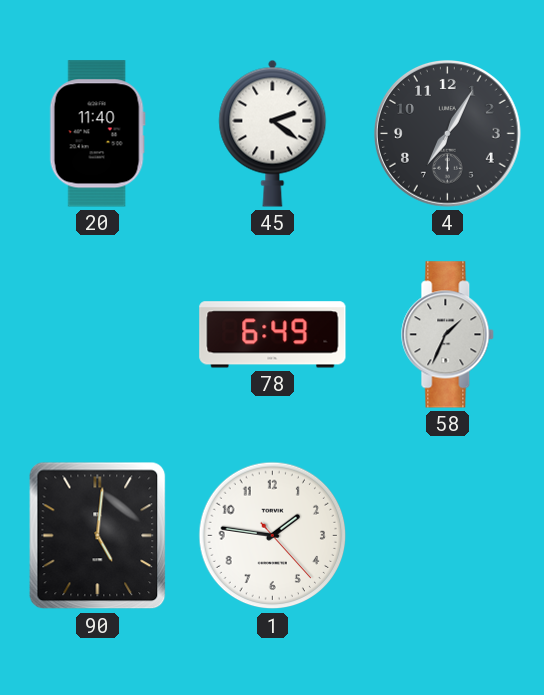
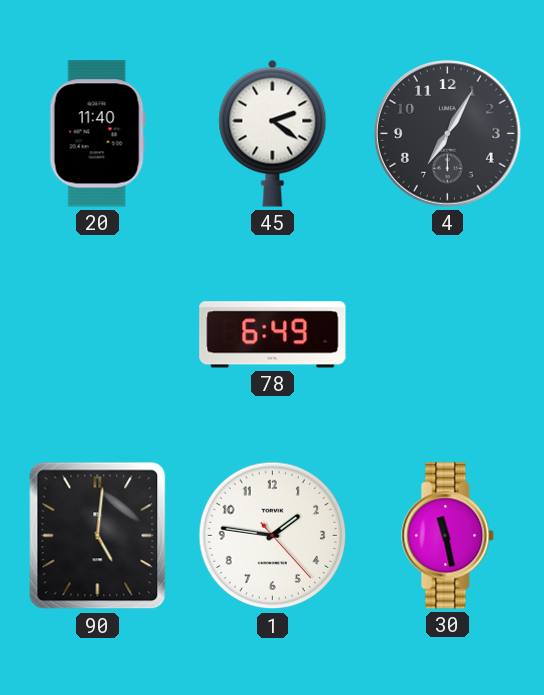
58: 1:34 -> none (448, 335)
30: none -> 11:28 (448, 536)
